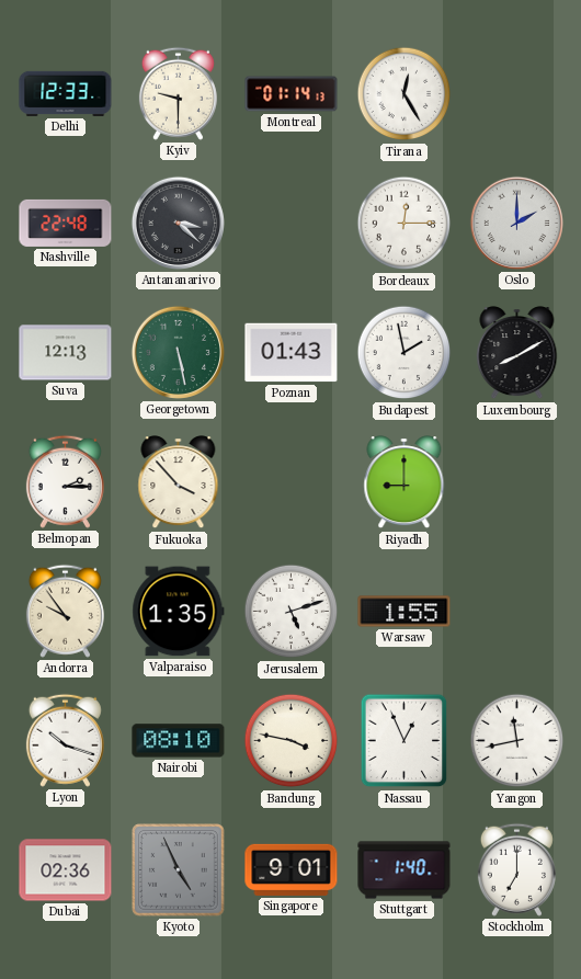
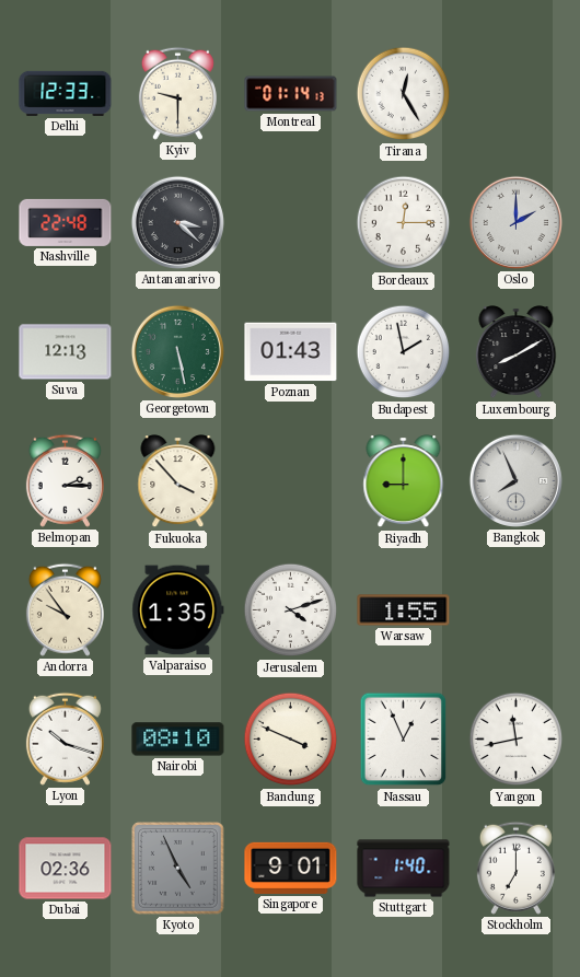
Bangkok: none -> 7:56 (515, 480)
Jerusalem: 5:12 -> 4:12 (291, 610)
Bandung: 3:47 -> 3:49 (291, 740)
